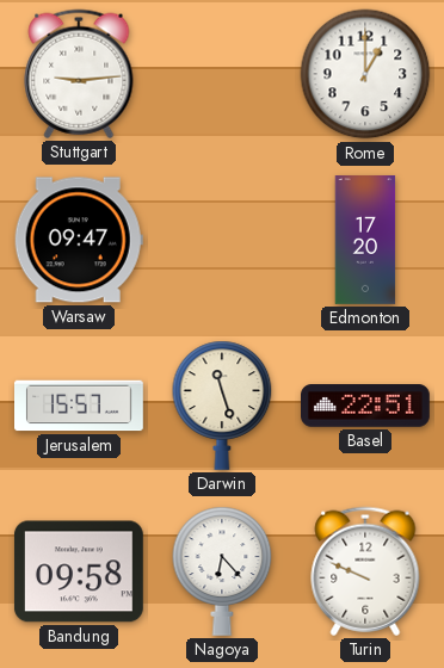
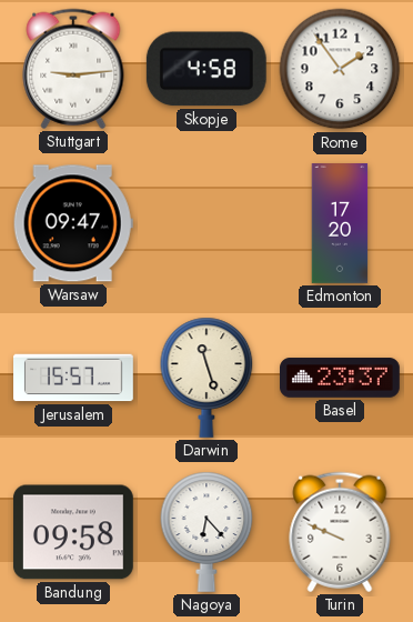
Skopje: none -> 4:58 (206, 69)
Rome: 1:00 -> 1:54 (340, 69)
Basel: 22:51 -> 23:37 (341, 378)
